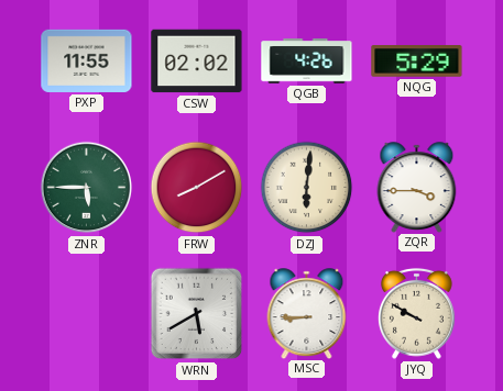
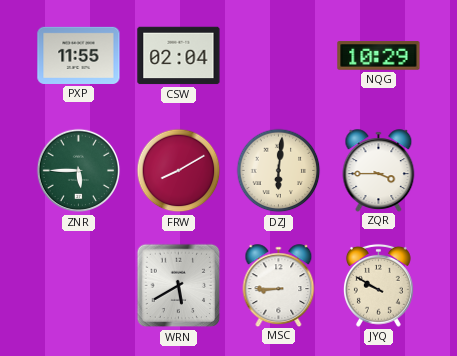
CSW: 02:02 -> 02:04 (179, 56)
QGB: 4:26 -> none (307, 62)
NQG: 5:29 -> 10:29 (379, 56)
